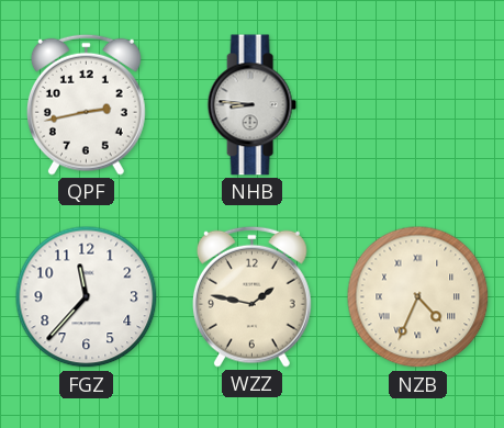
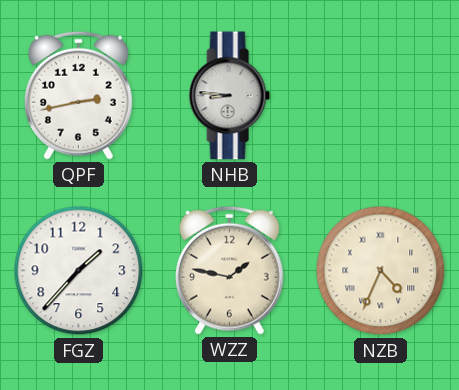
FGZ: 11:37 -> 1:37 (79, 271)
